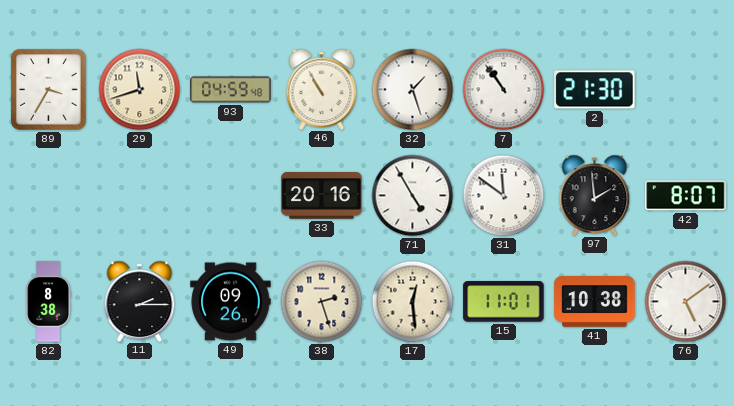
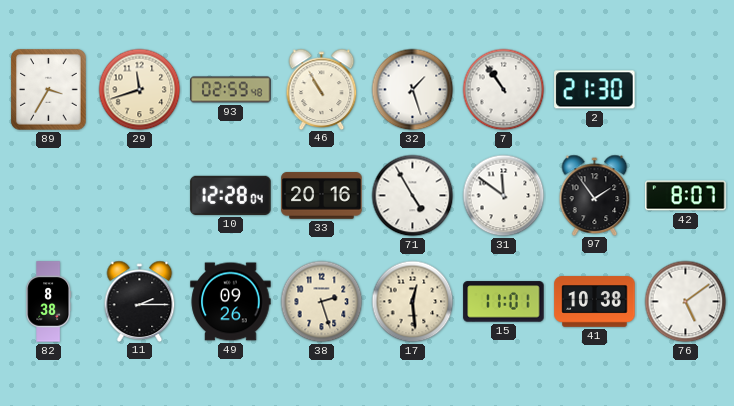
93: 04:59 -> 02:59 (231, 90)
10: none -> 12:28 (231, 195)
97: 1:59 -> 1:54 (595, 195)
